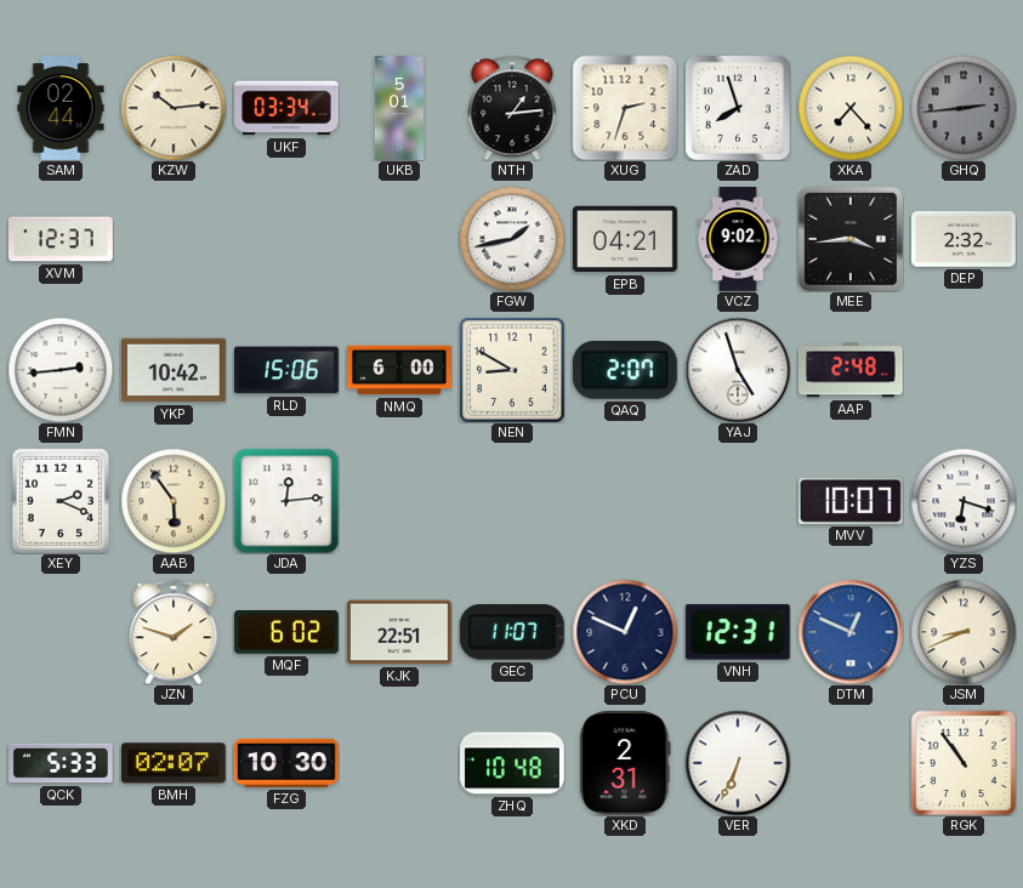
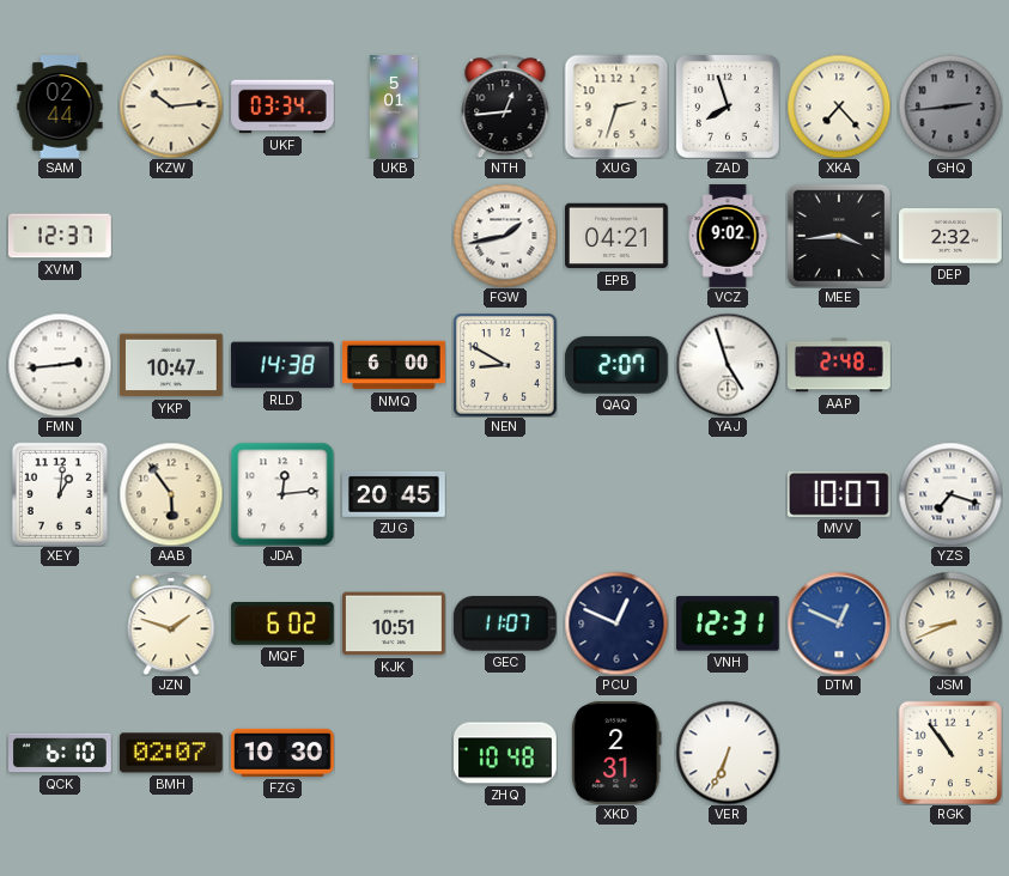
NTH: 1:14 -> 12:44 (505, 107)
YKP: 10:42 -> 10:47 (172, 365)
RLD: 15:06 -> 14:38 (284, 365)
XEY: 2:19 -> 1:01 (60, 494)
ZUG: none -> 20:45 (395, 494)
YZS: 6:18 -> 7:18 (950, 494)
KJK: 22:51 -> 10:51 (395, 623)
QCK: 5:33 -> 6:10 (61, 753)
